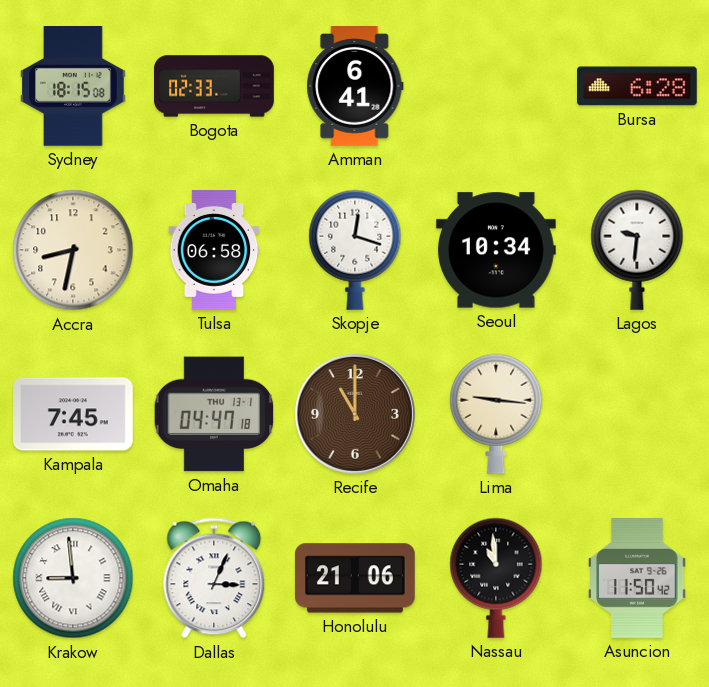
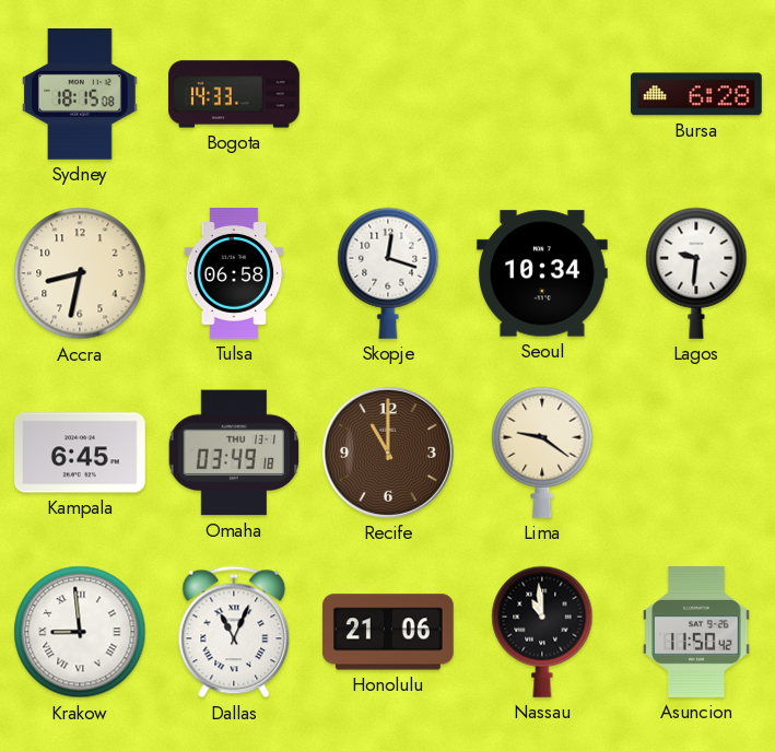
Bogota: 02:33 -> 14:33 (234, 94)
Amman: 6:41 -> none (355, 87)
Kampala: 7:45 -> 6:45 (81, 453)
Omaha: 04:47 -> 03:49 (234, 453)
Lima: 9:16 -> 9:21 (542, 453)
Dallas: 3:04 -> 11:04 (234, 632)
